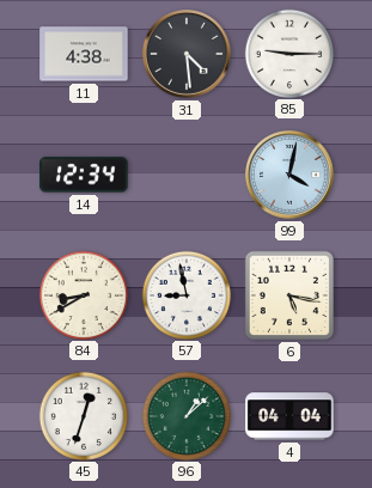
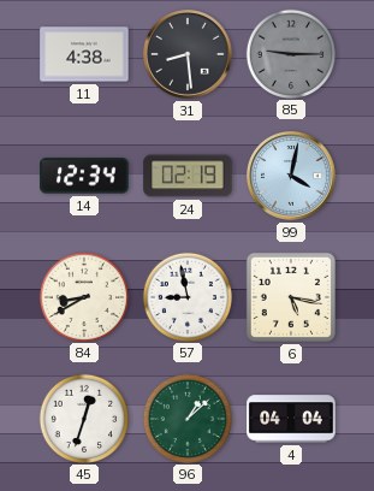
31: 4:29 -> 8:29 (189, 55)
85 dial: white -> grey (290, 53)
24: none -> 02:19 (188, 176)
